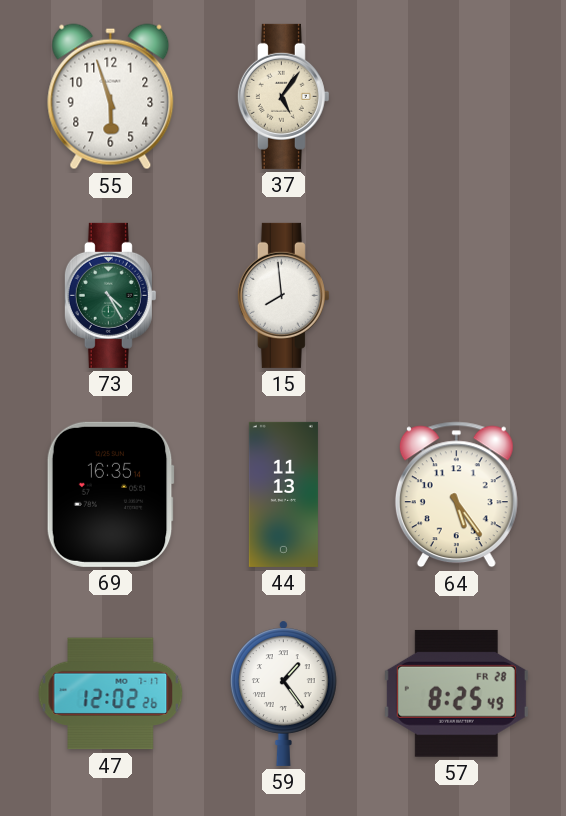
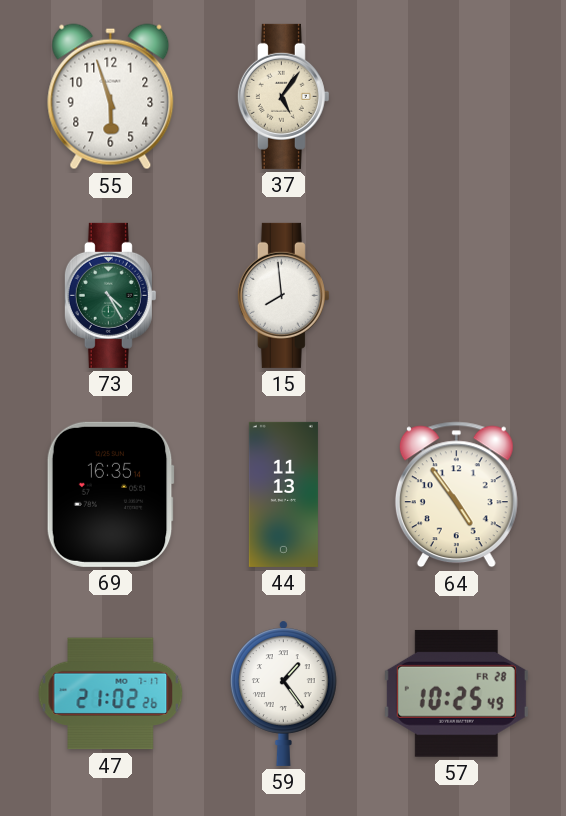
64: 5:24 -> 4:54 (456, 495)
47: 12:02 -> 21:02 (111, 694)
57: 8:25 -> 10:25 (456, 693)
